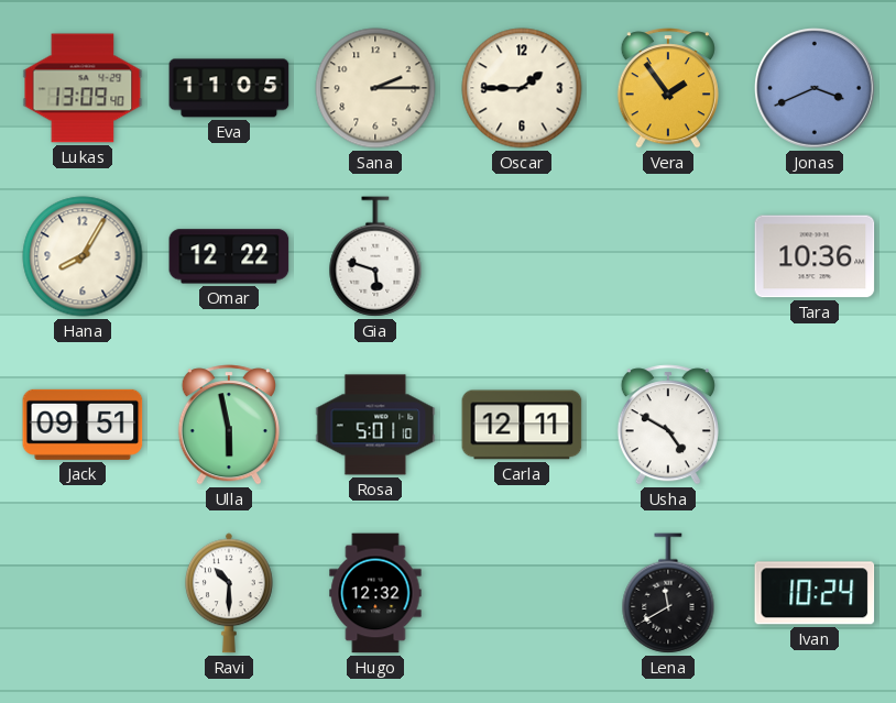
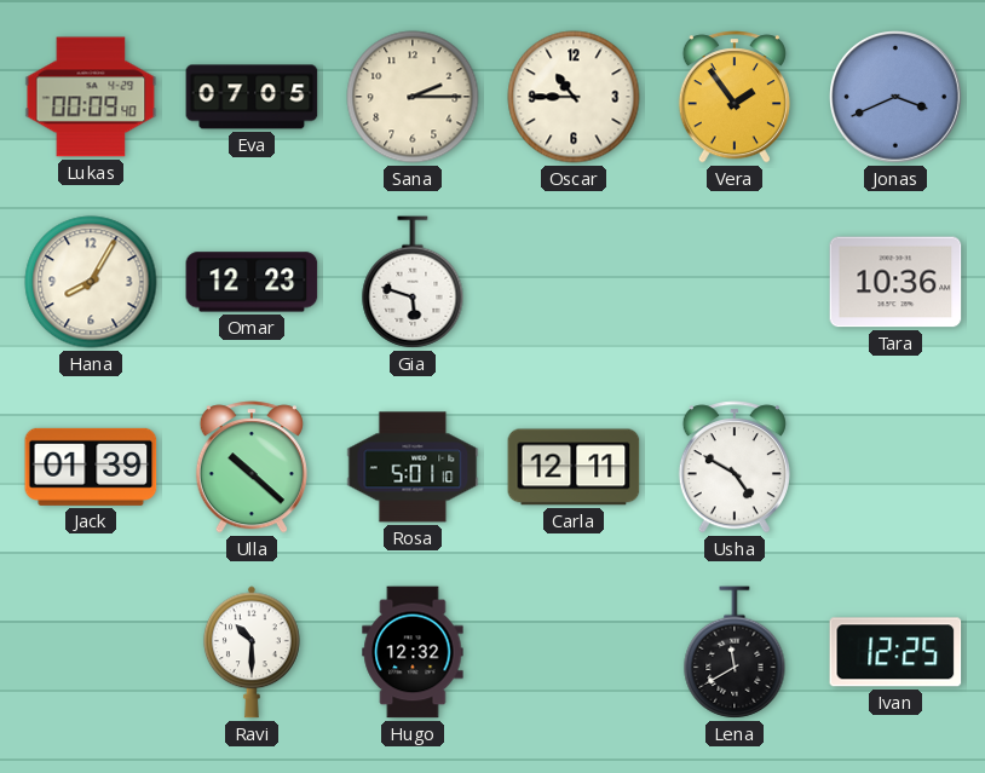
Lukas: 13:09 -> 00:09 (91, 97)
Eva: 11:05 -> 07:05 (252, 97)
Oscar: 1:45 -> 10:45 (574, 97)
Omar: 12:22 -> 12:23 (252, 282)
Jack: 09:51 -> 01:39 (91, 467)
Ulla: 5:58 -> 10:22 (252, 467)
Ivan: 10:24 -> 12:25 (895, 652)
